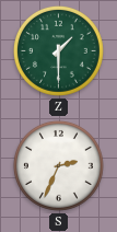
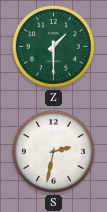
S: 2:34 -> 2:32 (53, 151)
